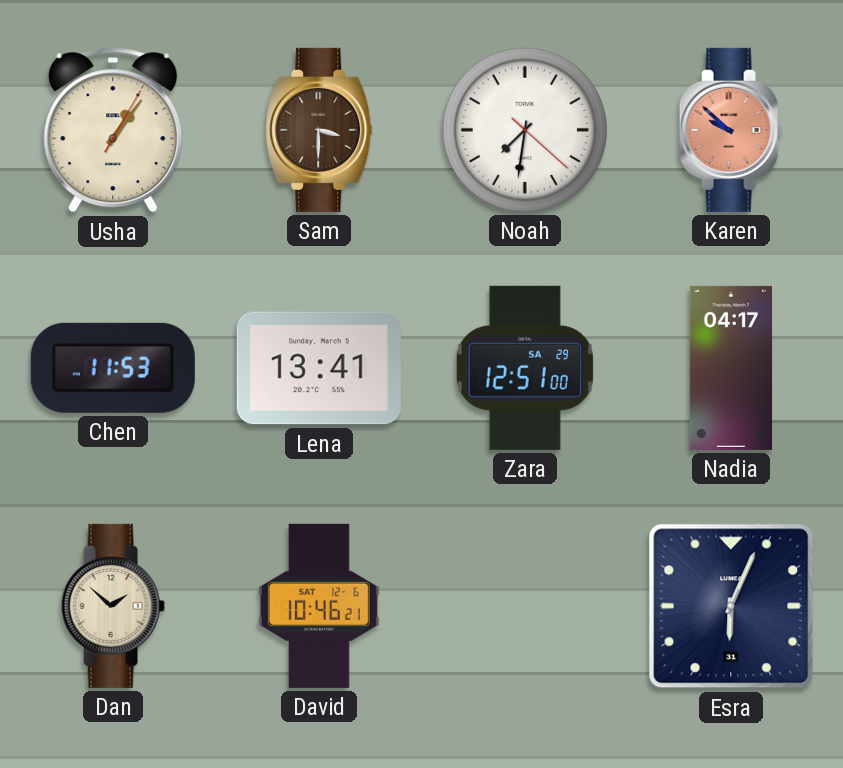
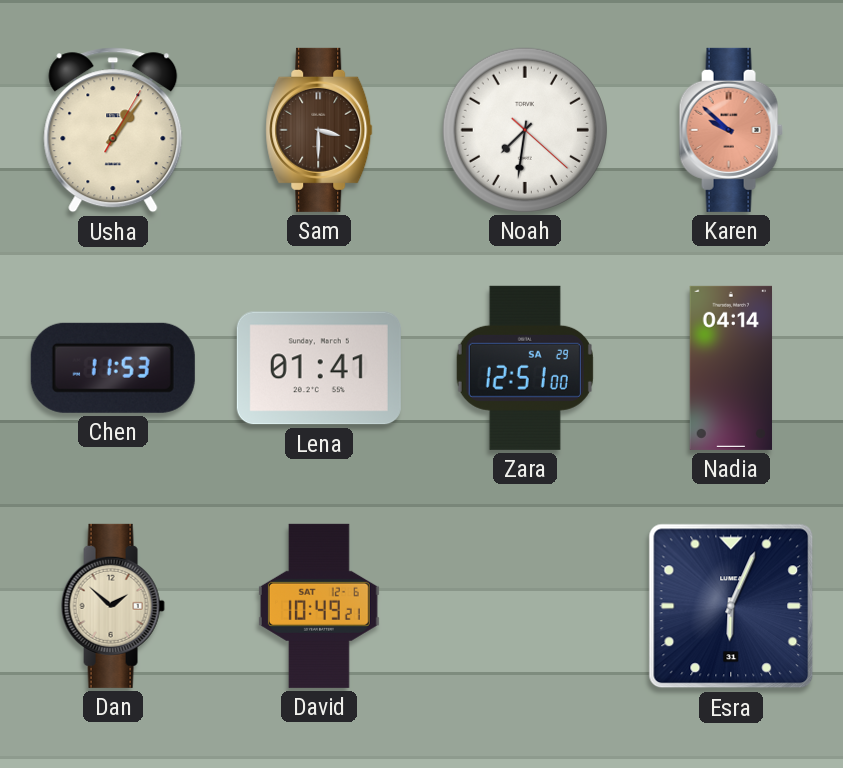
Lena: 13:41 -> 01:41 (319, 368)
Nadia: 04:17 -> 04:14 (730, 368)
David: 10:46 -> 10:49 (319, 606)
